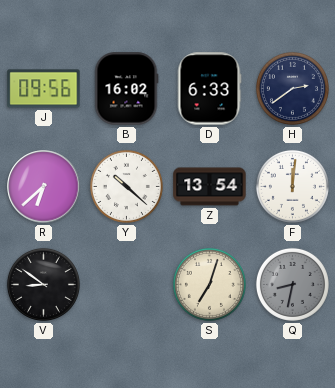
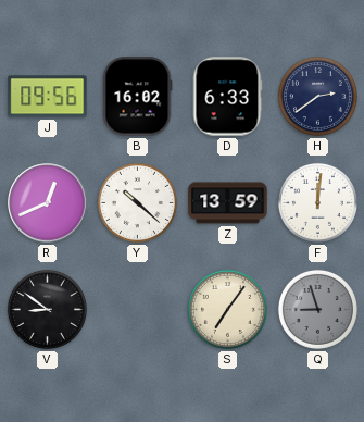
R: 6:38 -> 12:41 (48, 203)
Z: 13:54 -> 13:59 (228, 203)
S: 7:03 -> 7:06 (227, 309)
Q: 8:32 -> 8:57 (317, 309)
